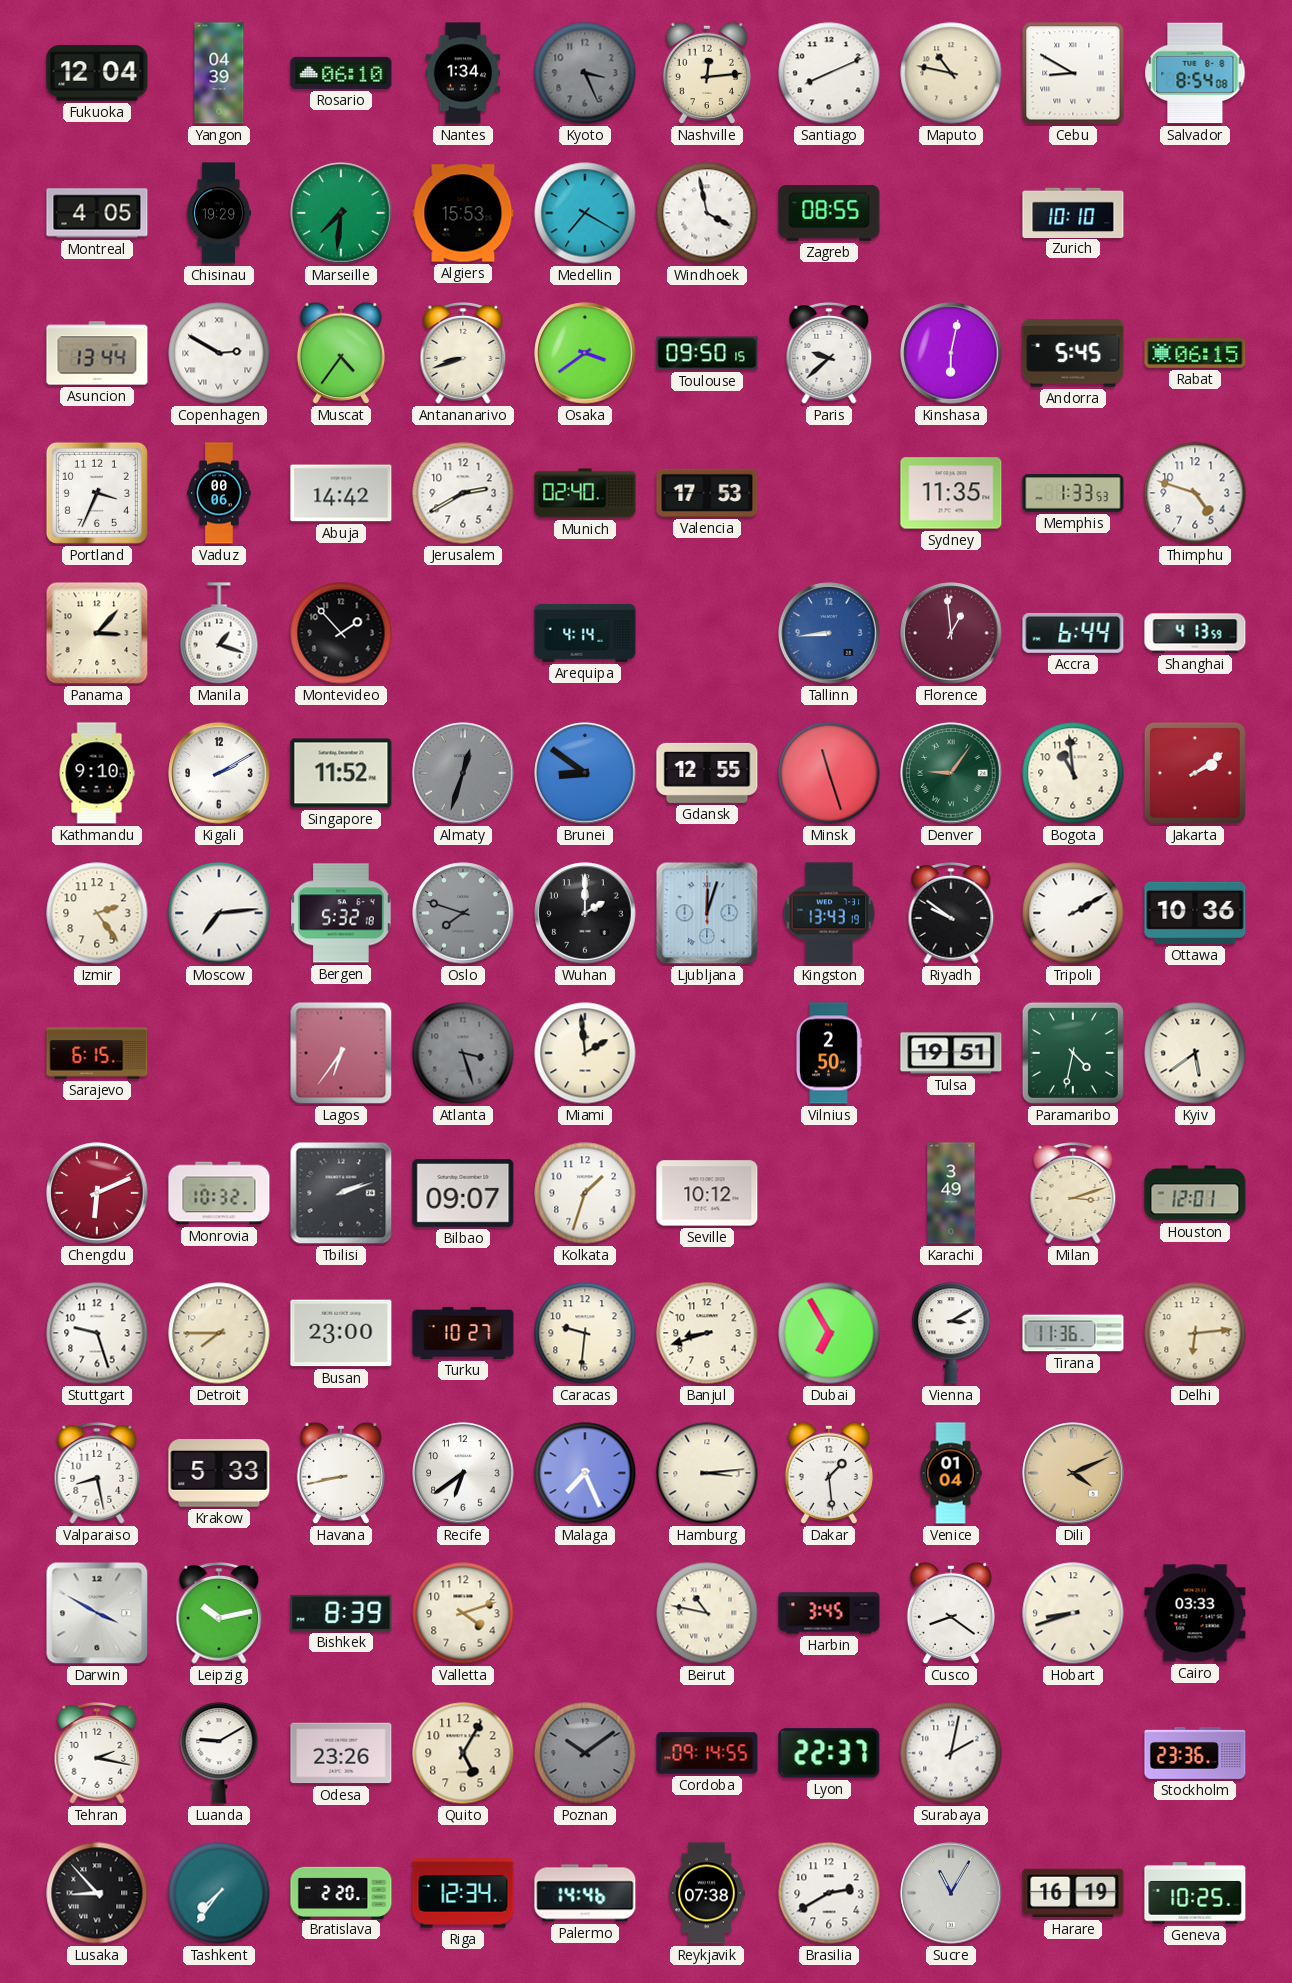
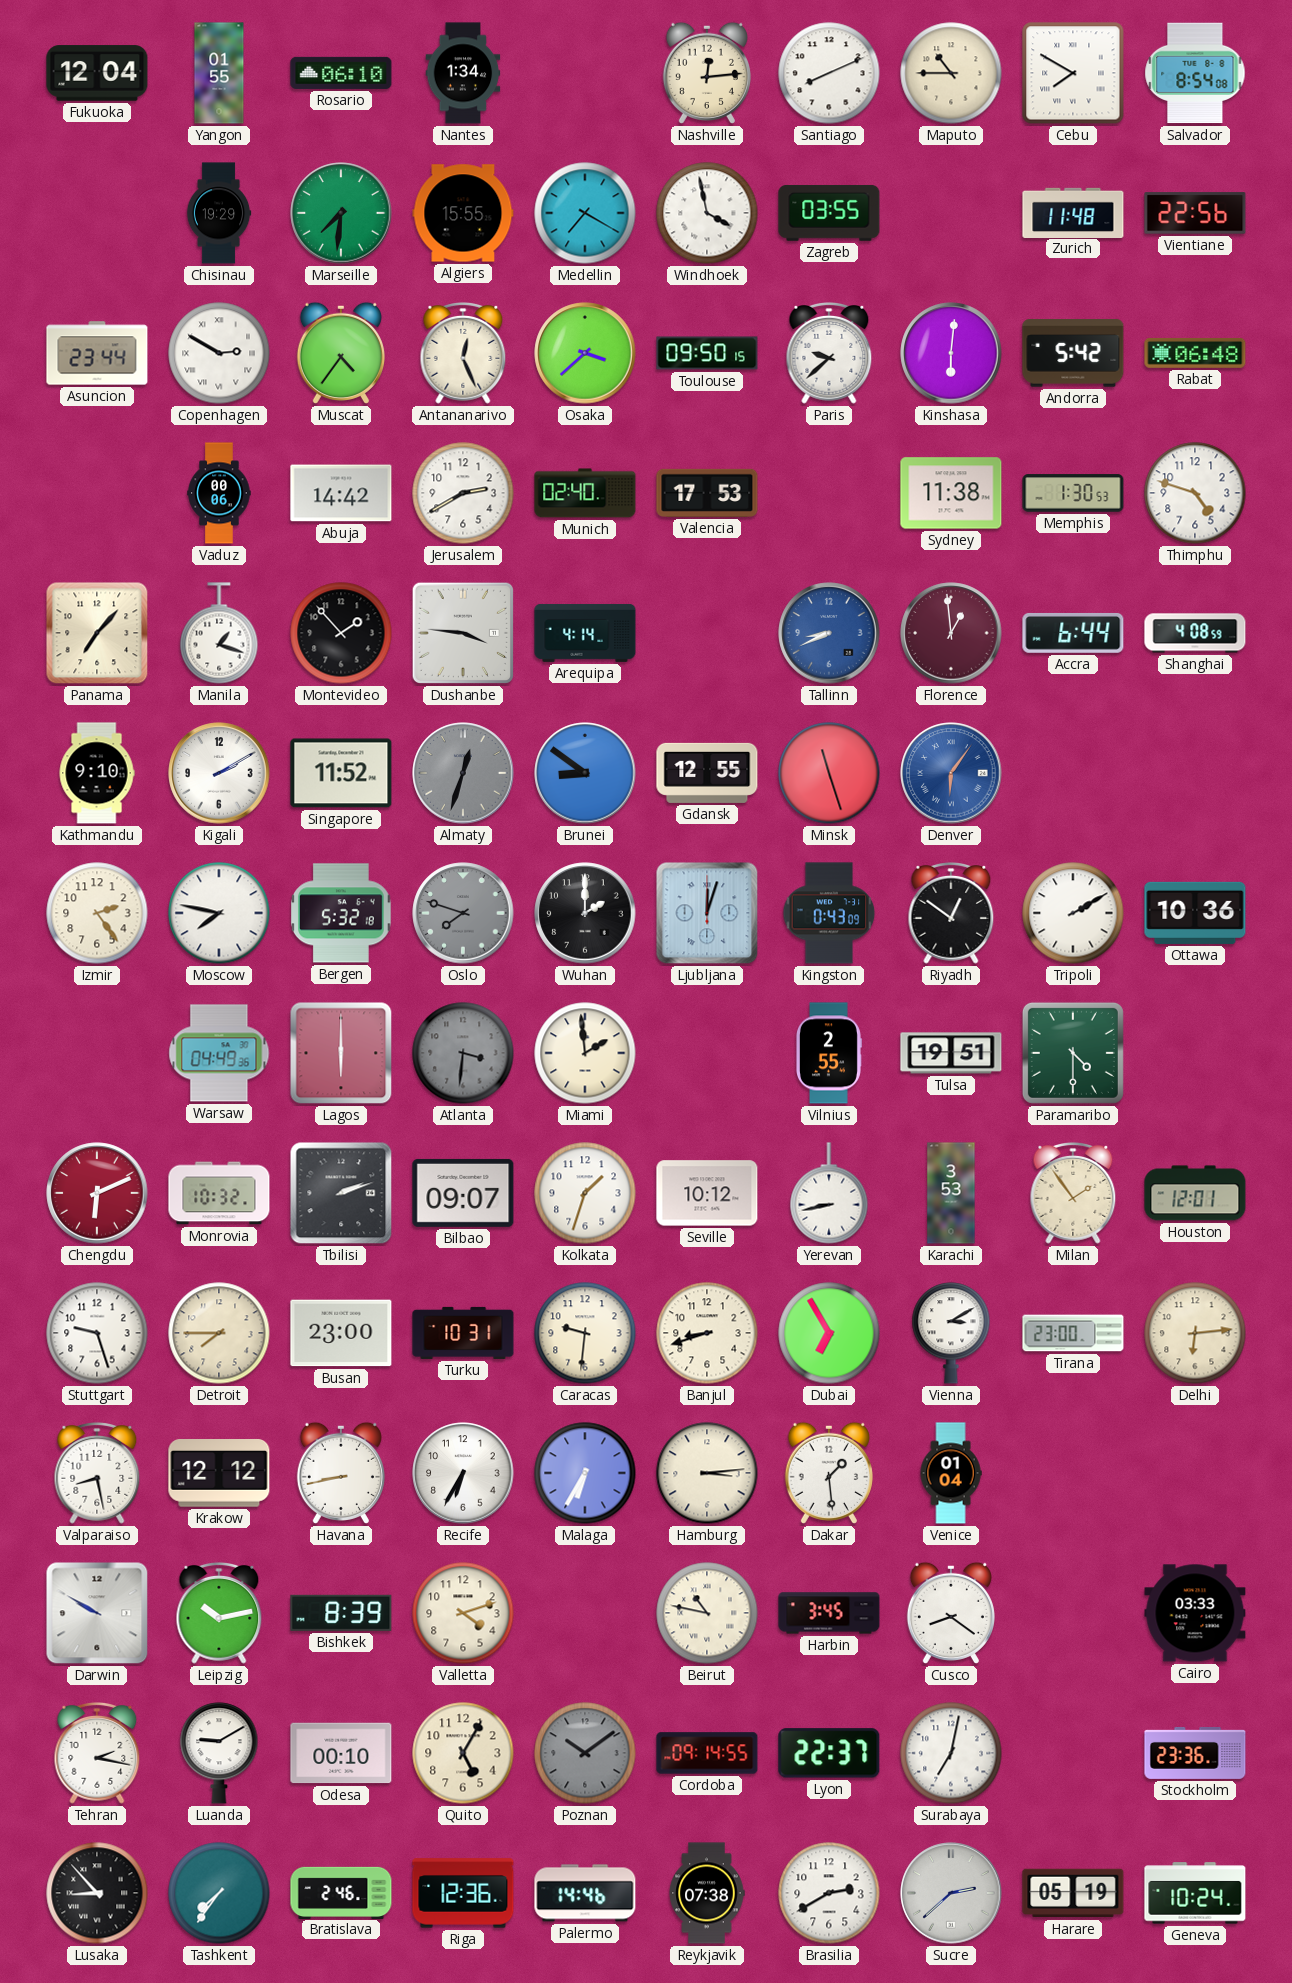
Yangon: 04:39 -> 01:55 (219, 73)
Kyoto: 3:26 -> none (585, 73)
Maputo: 10:47 -> 10:45 (951, 73)
Cebu: 8:50 -> 7:50 (1073, 73)
Montreal: 4:05 -> none (97, 213)
Algiers: 15:53 -> 15:55 (463, 213)
Zagreb: 08:55 -> 03:55 (829, 213)
Zurich: 10:10 -> 11:48 (1073, 212)
Vientiane: none -> 22:56 (1195, 213)
Asuncion: 13:44 -> 23:44 (97, 353)
Antananarivo: 8:42 -> 12:26 (463, 354)
Osaka: 3:39 -> 3:38 (585, 353)
Kinshasa: 6:02 -> 6:01 (951, 353)
Andorra: 5:45 -> 5:42 (1073, 353)
Rabat: 06:15 -> 06:48 (1195, 353)
Portland: 3:34 -> none (97, 493)
Sydney: 11:35 -> 11:38 (951, 493)
Memphis: 1:33 -> 1:30 (1073, 493)
Panama: 3:07 -> 7:07 (97, 633)
Dushanbe: none -> 3:46 (463, 633)
Tallinn: 8:44 -> 8:41 (829, 633)
Shanghai: 4:13 -> 4:08 (1195, 633)
Denver: 9:06 -> 6:06 (951, 773)
Denver dial: green -> blue (951, 773)
Bogota: 10:59 -> none (1073, 773)
Jakarta: 2:09 -> none (1195, 773)
Moscow: 7:14 -> 7:47 (219, 913)
Kingston: 13:43 -> 0:43 (829, 913)
Riyadh: 9:51 -> 12:51 (951, 914)
Sarajevo: 6:15 -> none (97, 1053)
Warsaw: none -> 04:49 (219, 1053)
Lagos: 6:36 -> 6:00 (341, 1053)
Atlanta: 3:27 -> 3:31 (463, 1053)
Vilnius: 2:50 -> 2:55 (829, 1053)
Paramaribo: 4:32 -> 4:30 (1073, 1053)
Kyiv: 5:39 -> none (1195, 1053)
Yerevan: none -> 8:43 (829, 1193)
Karachi: 3:49 -> 3:53 (951, 1193)
Milan: 3:12 -> 1:54 (1073, 1194)
Turku: 10:27 -> 10:31 (463, 1333)
Tirana: 11:36 -> 23:00 (1073, 1333)
Krakow: 5:33 -> 12:12 (219, 1474)
Recife: 6:39 -> 6:35 (463, 1473)
Malaga: 7:26 -> 6:35 (585, 1473)
Dili: 4:11 -> none (1073, 1473)
Darwin: 3:50 -> 9:50 (97, 1613)
Hobart: 8:42 -> none (1073, 1613)
Odesa: 23:26 -> 00:10 (341, 1753)
Surabaya: 2:02 -> 7:02 (951, 1753)
Bratislava: 2:20 -> 2:46 (341, 1892)
Riga: 12:34 -> 12:36 (463, 1893)
Sucre: 11:05 -> 2:38 (951, 1893)
Harare: 16:19 -> 05:19 (1073, 1893)
Geneva: 10:25 -> 10:24 (1195, 1893)
